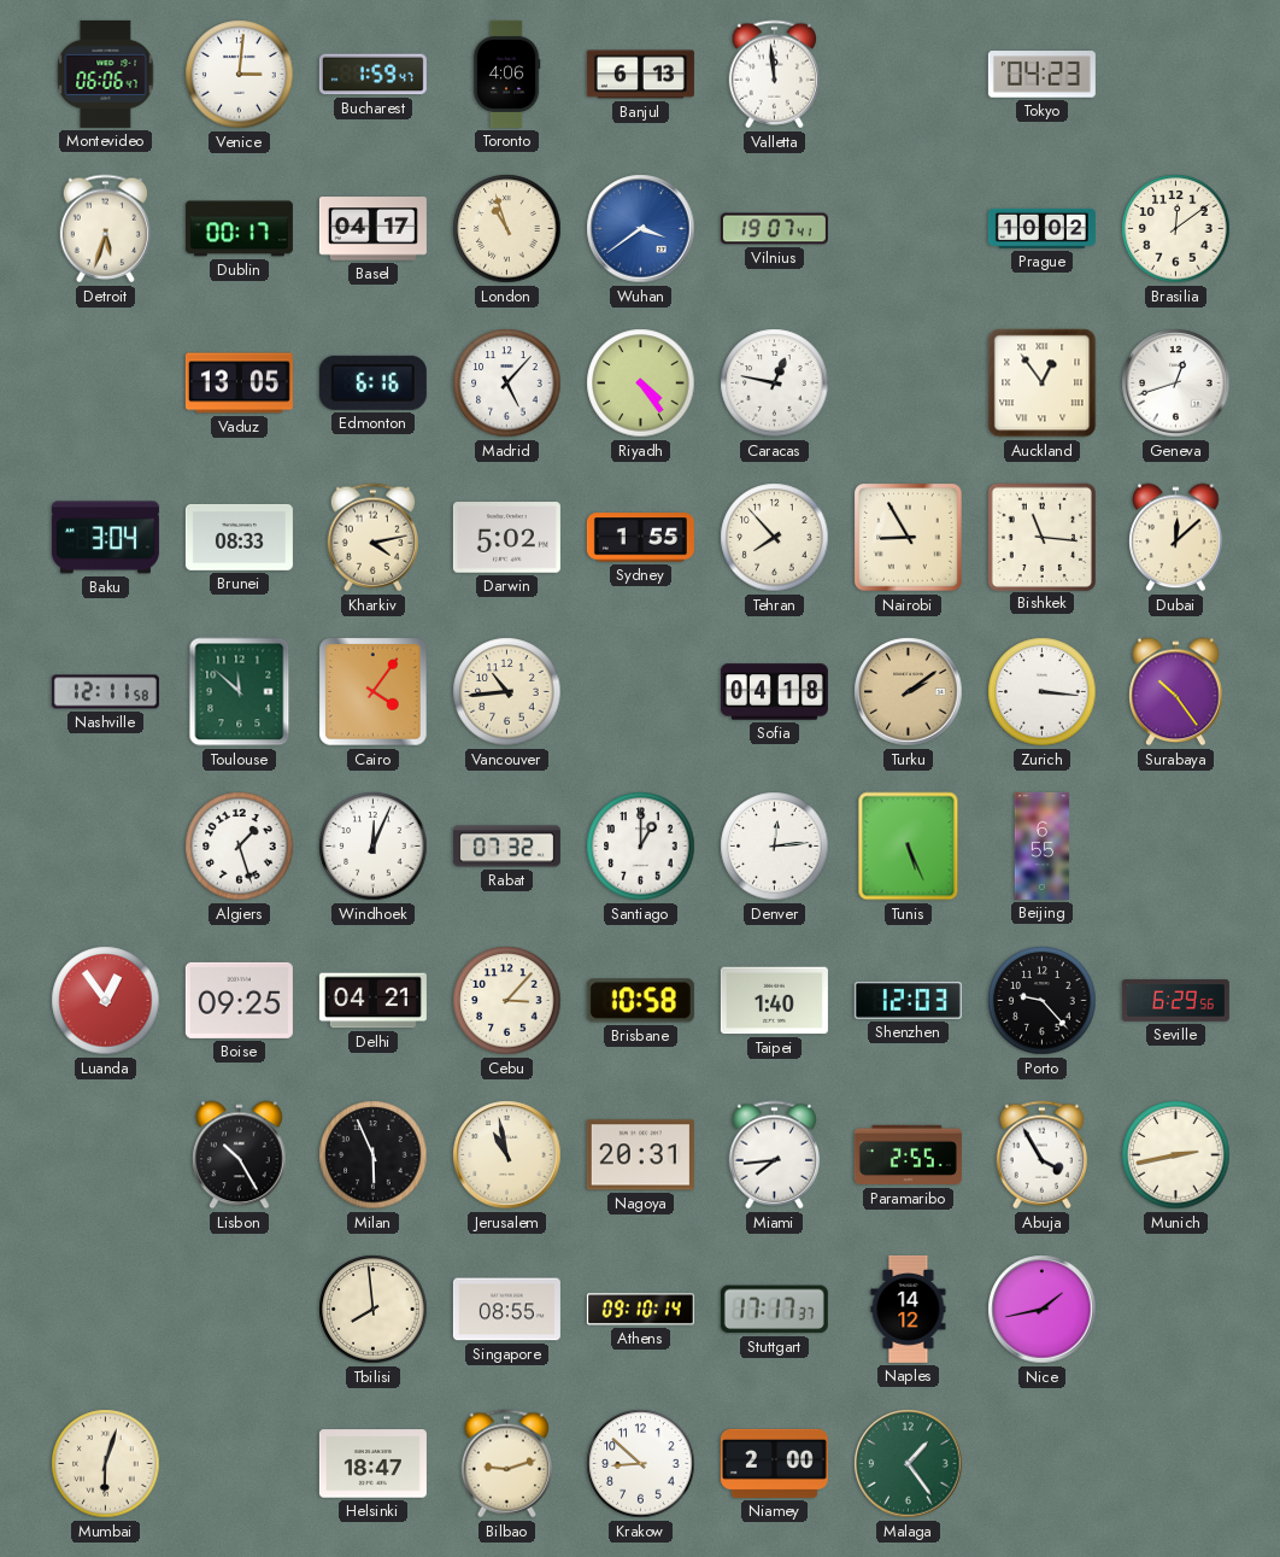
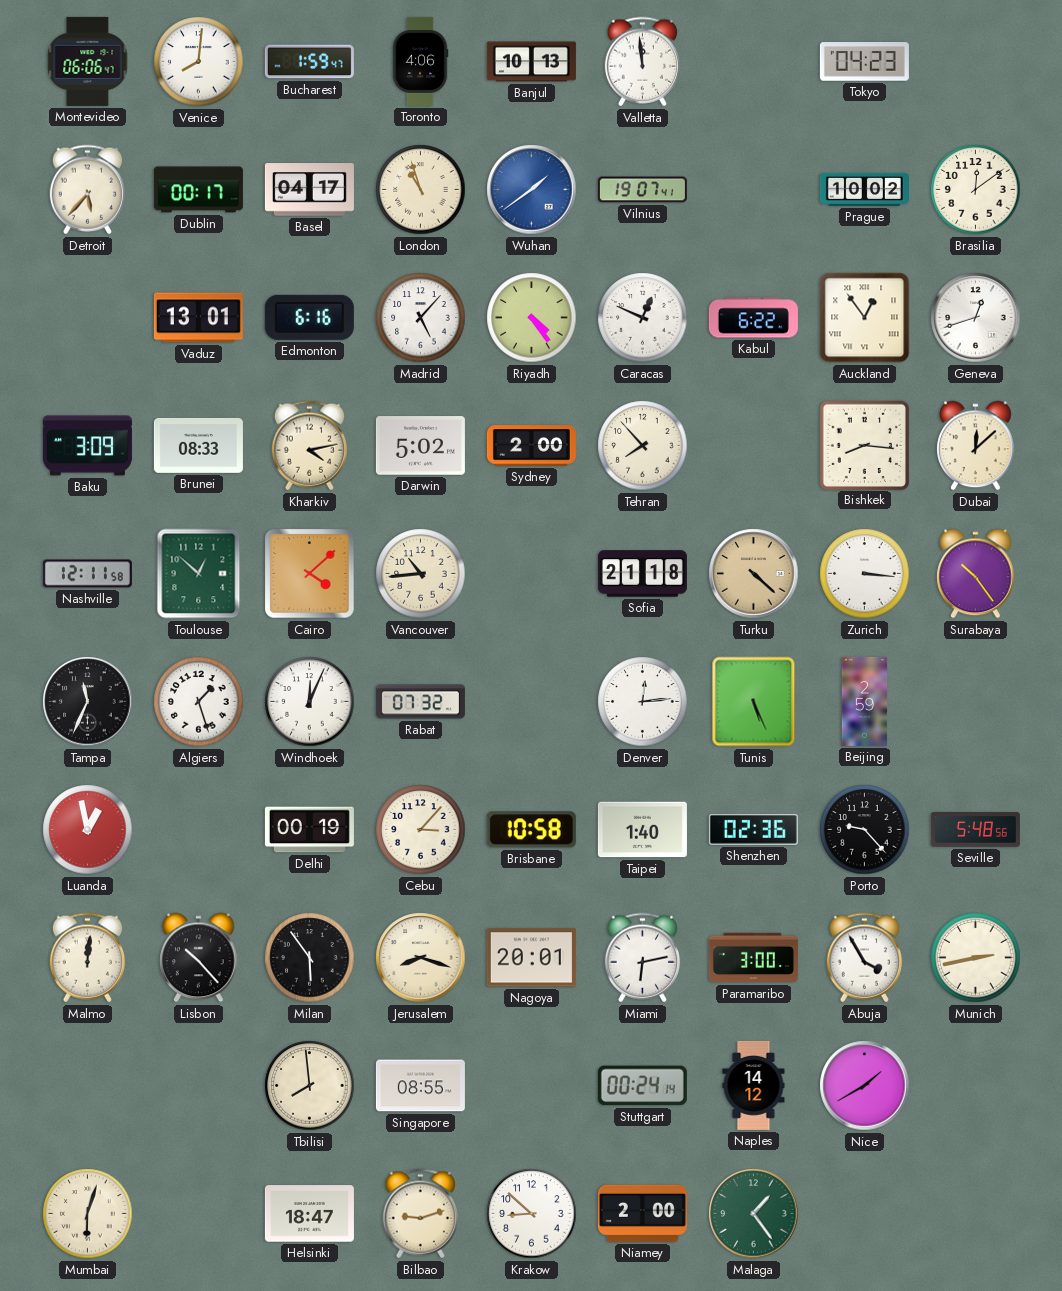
Venice: 3:01 -> 8:01 (199, 62)
Banjul: 6:13 -> 10:13 (531, 62)
Detroit: 5:33 -> 5:37 (87, 190)
Wuhan: 3:39 -> 1:39 (532, 190)
Vaduz: 13:05 -> 13:01 (198, 318)
Caracas: 12:47 -> 12:49 (643, 318)
Kabul: none -> 6:22 (753, 318)
Baku: 3:04 -> 3:09 (87, 446)
Sydney: 1:55 -> 2:00 (531, 446)
Nairobi: 8:55 -> none (909, 538)
Bishkek: 11:16 -> 8:16 (864, 445)
Toulouse: 11:52 -> 12:52 (199, 574)
Cairo: 4:06 -> 4:08 (310, 574)
Sofia: 04:18 -> 21:18 (642, 574)
Turku: 2:09 -> 4:22 (754, 574)
Tampa: none -> 11:34 (88, 702)
Santiago: 1:00 -> none (641, 847)
Beijing: 6:55 -> 2:59 (865, 701)
Luanda: 12:54 -> 12:58 (88, 830)
Boise: 09:25 -> none (239, 1000)
Delhi: 04:21 -> 00:19 (309, 830)
Shenzhen: 12:03 -> 02:36 (753, 829)
Seville: 6:29 -> 5:48 (975, 830)
Malmo: none -> 12:01 (87, 958)
Lisbon: 10:25 -> 10:23 (199, 958)
Milan: 5:56 -> 5:54 (310, 958)
Jerusalem: 10:58 -> 8:18 (421, 958)
Nagoya: 20:31 -> 20:01 (531, 958)
Miami: 7:44 -> 6:13 (642, 958)
Paramaribo: 2:55 -> 3:00 (753, 958)
Athens: 09:10 -> none (640, 1310)
Stuttgart: 17:17 -> 00:24 (642, 1086)
Nice: 1:43 -> 1:40 (865, 1086)
